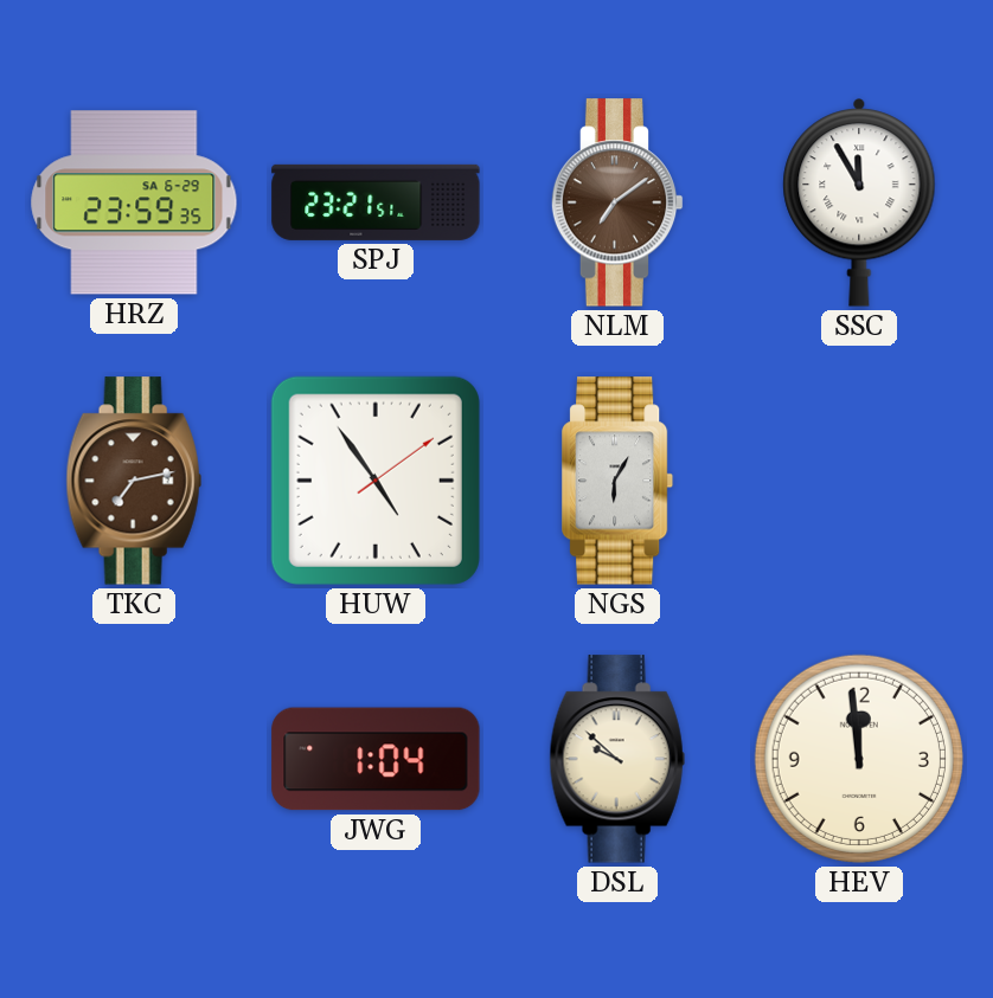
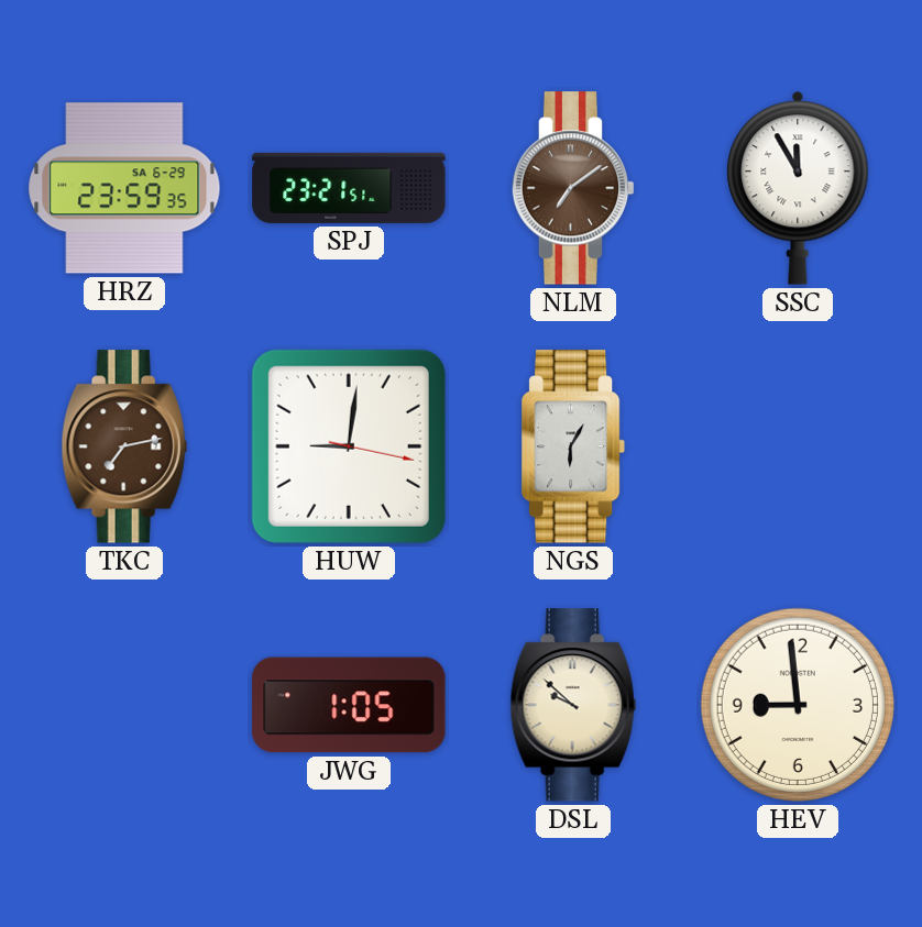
HUW: 4:54 -> 9:01 (349, 446)
JWG: 1:04 -> 1:05 (349, 705)
HEV: 11:59 -> 8:59 (798, 705)
